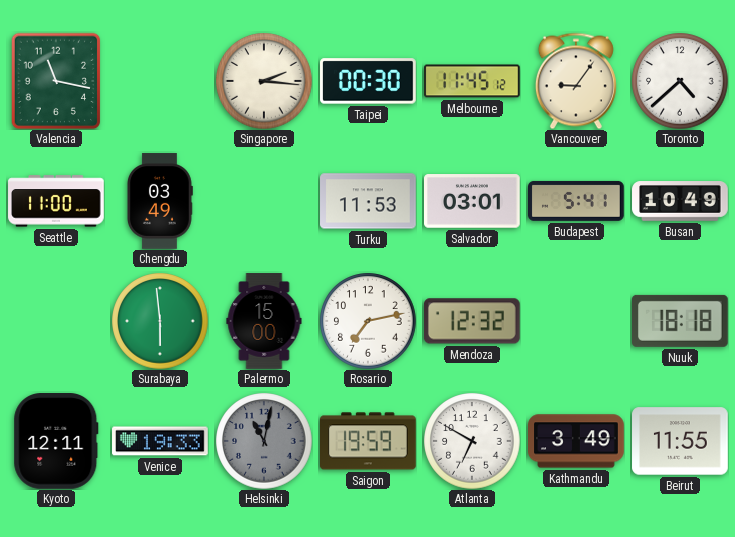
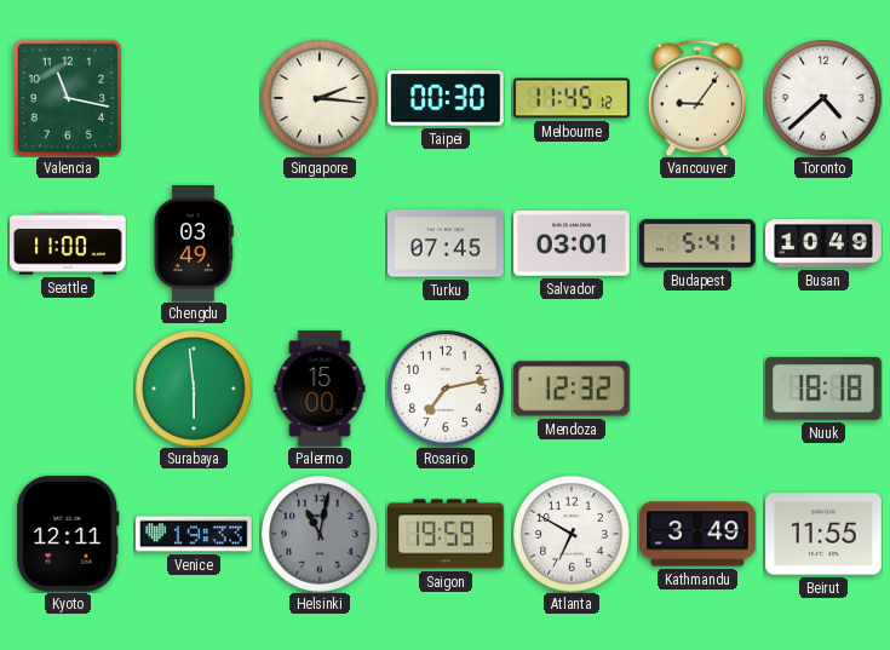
Turku: 11:53 -> 07:45 (446, 243)
